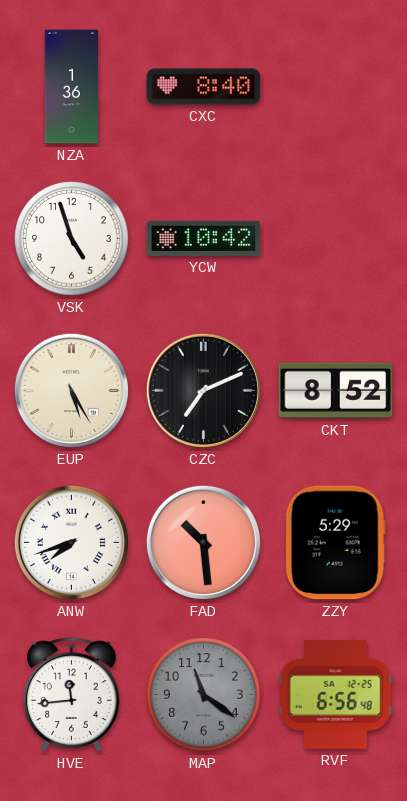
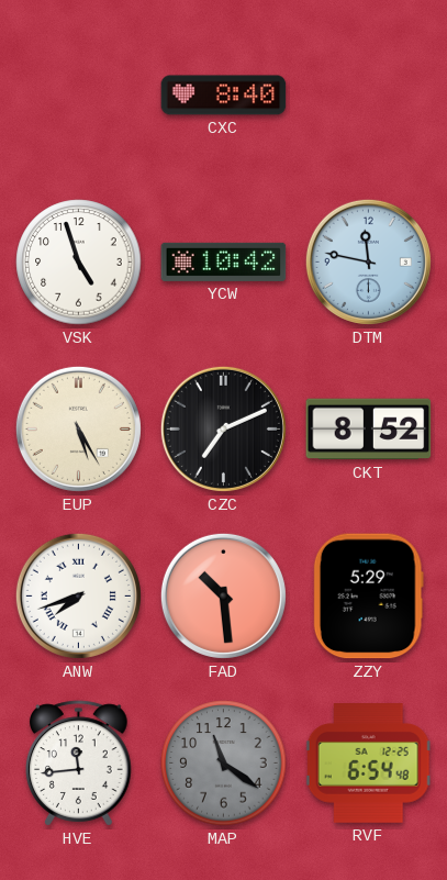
NZA: 1:36 -> none (71, 87)
DTM: none -> 11:47 (368, 261)
RVF: 6:56 -> 6:54 (368, 764)
